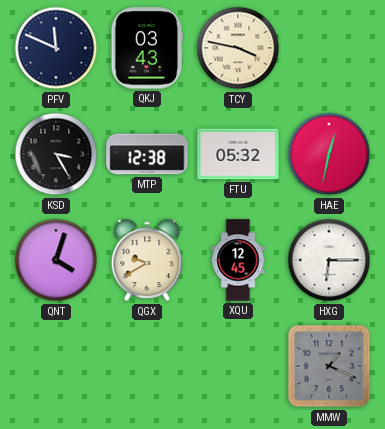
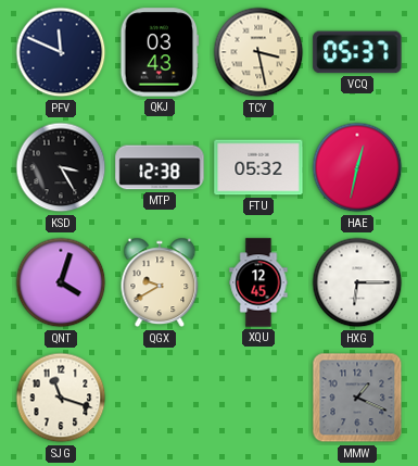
TCY: 3:47 -> 3:28 (258, 52)
VCQ: none -> 05:37 (357, 52)
SJG: none -> 11:18 (61, 398)
